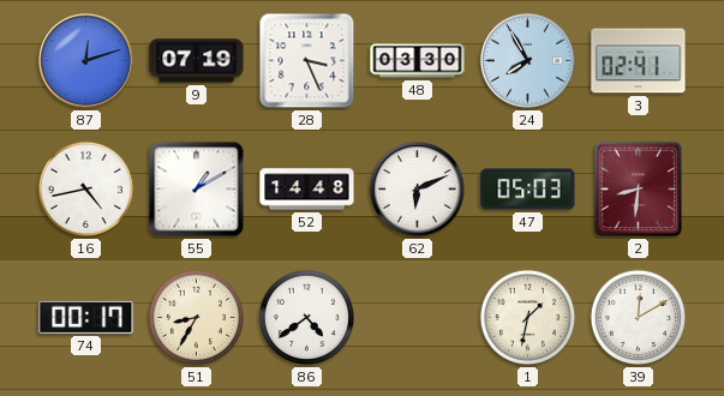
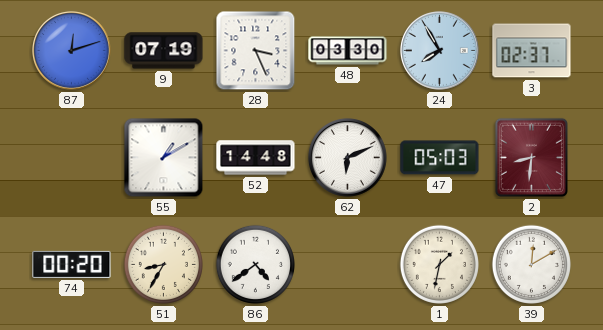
3: 02:41 -> 02:37 (532, 51)
16: 4:43 -> none (85, 188)
74: 00:17 -> 00:20 (72, 264)
